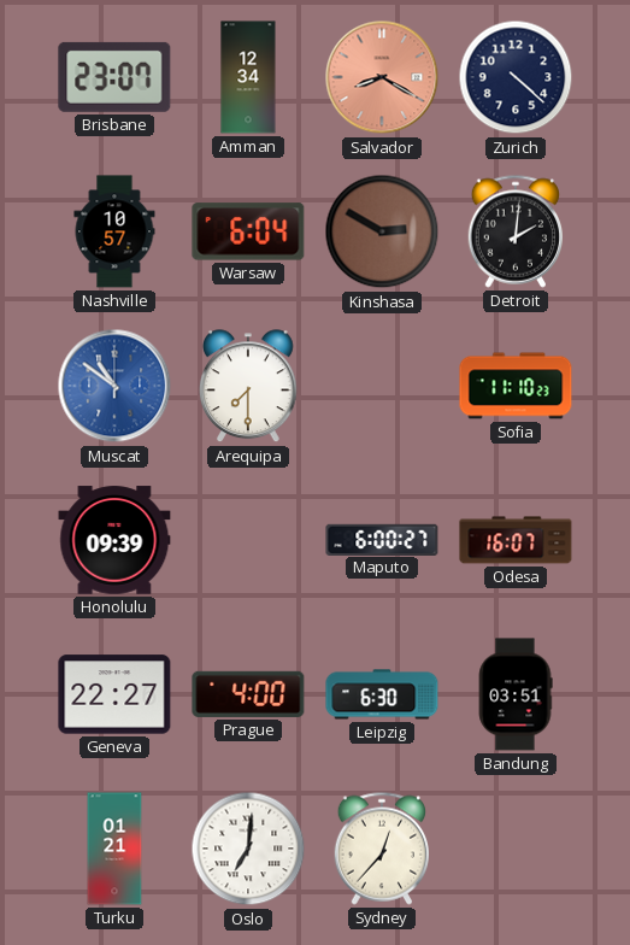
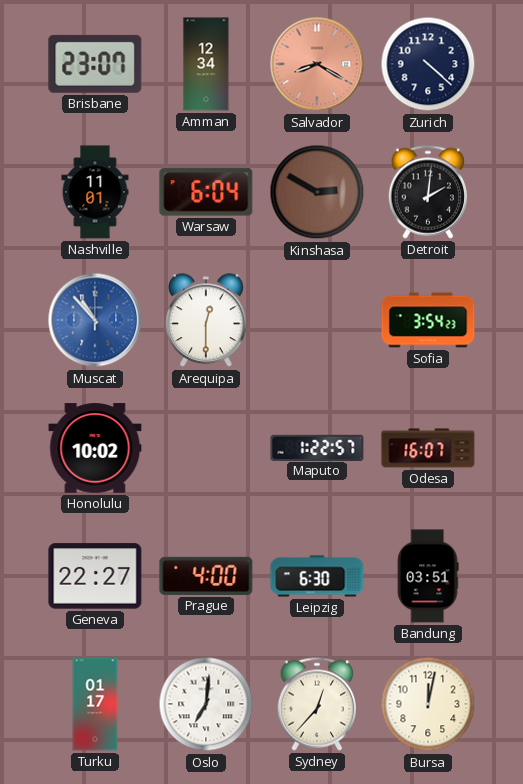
Nashville: 10:57 -> 11:01 (95, 192)
Muscat: 10:51 -> 10:53 (95, 320)
Arequipa: 7:30 -> 12:30 (206, 321)
Sofia: 11:10 -> 3:54 (428, 320)
Honolulu: 09:39 -> 10:02 (95, 448)
Maputo: 6:00 -> 1:22 (317, 447)
Turku: 01:21 -> 01:17 (95, 704)
Bursa: none -> 12:02 (428, 704)
